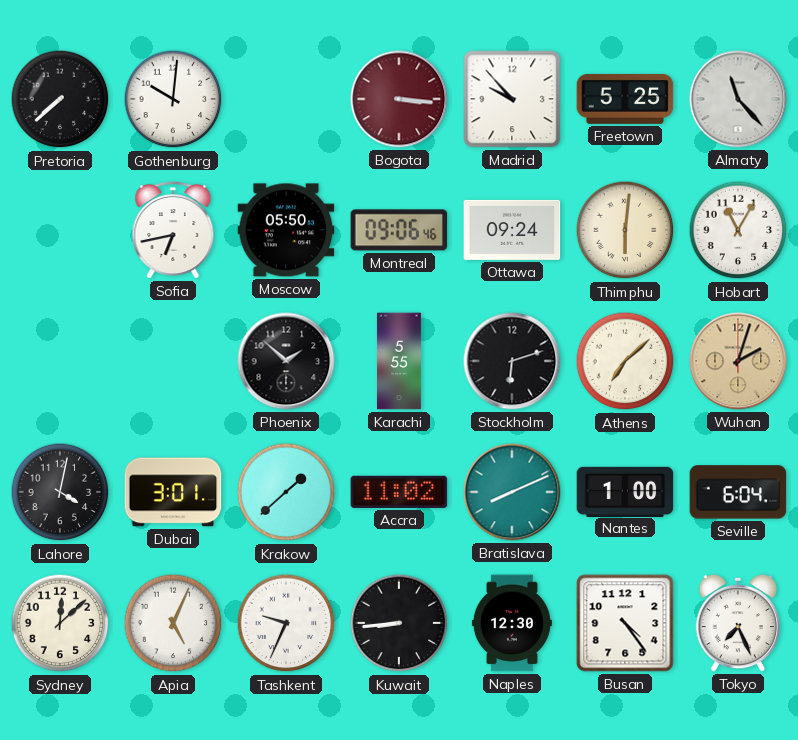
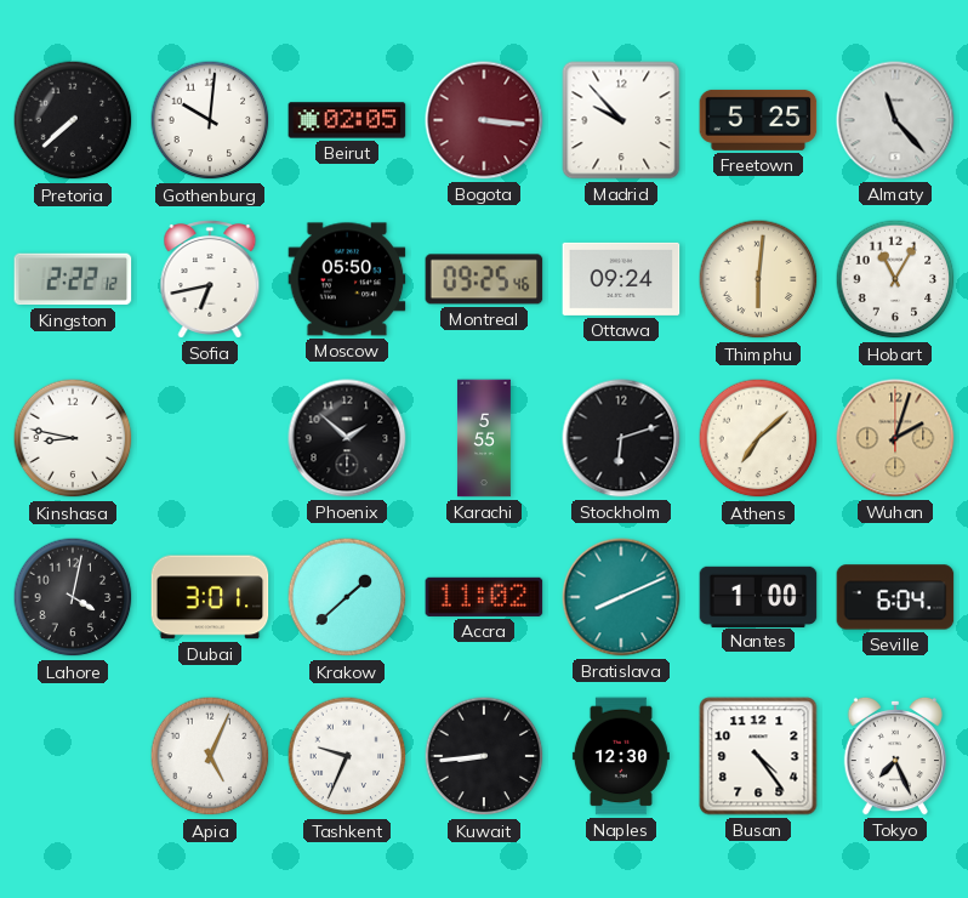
Beirut: none -> 02:05 (347, 120)
Kingston: none -> 2:22 (73, 279)
Montreal: 09:06 -> 09:25 (484, 279)
Kinshasa: none -> 8:47 (73, 438)
Sydney: 12:08 -> none (60, 623)
